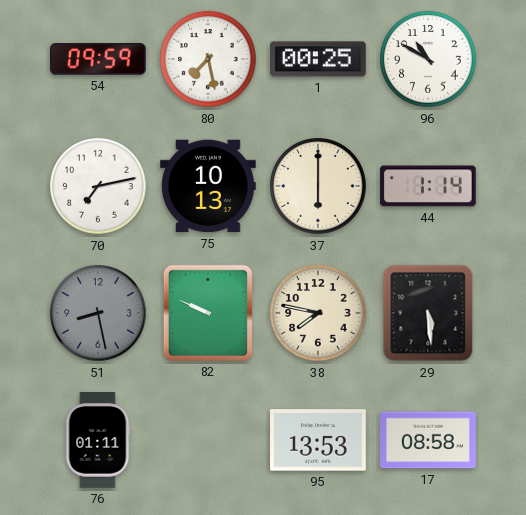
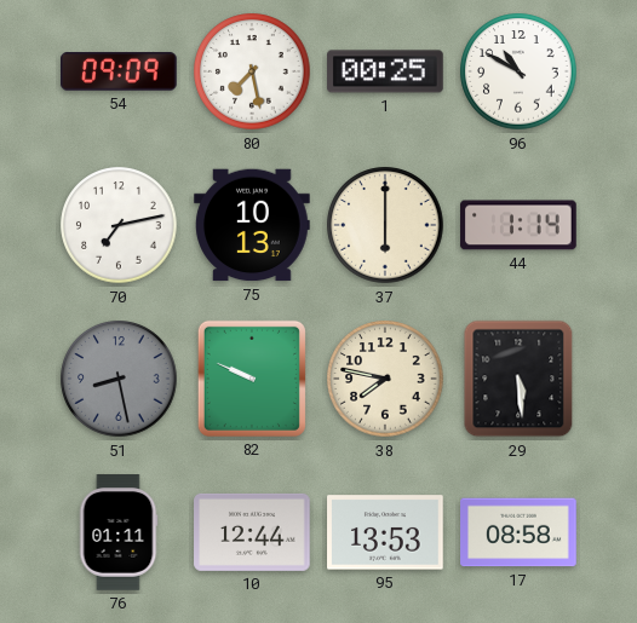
54: 09:59 -> 09:09 (119, 71)
10: none -> 12:44 (252, 532)
